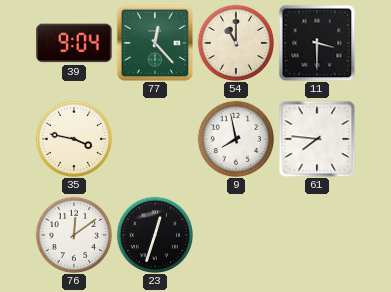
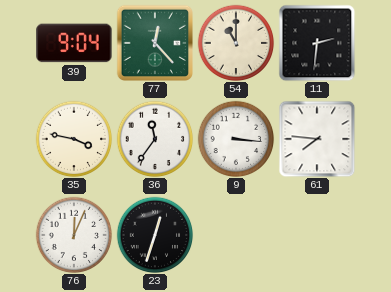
11: 3:30 -> 2:31 (317, 43)
36: none -> 11:36 (155, 139)
9: 7:58 -> 3:16 (236, 139)
76: 12:09 -> 12:04 (74, 235)
